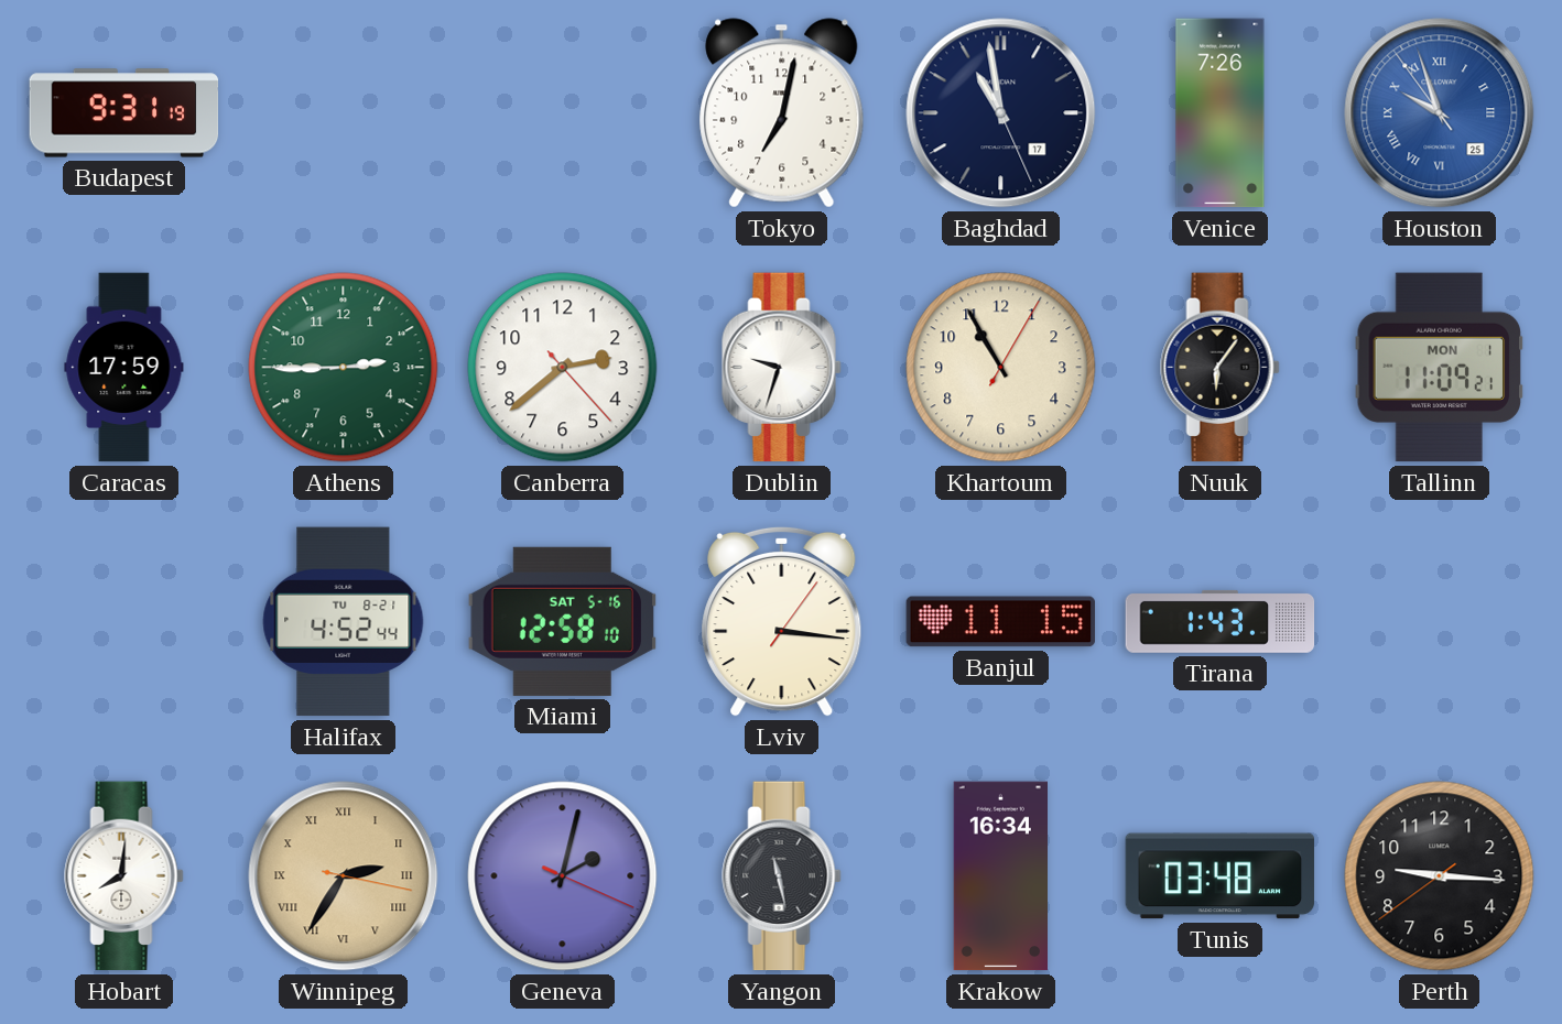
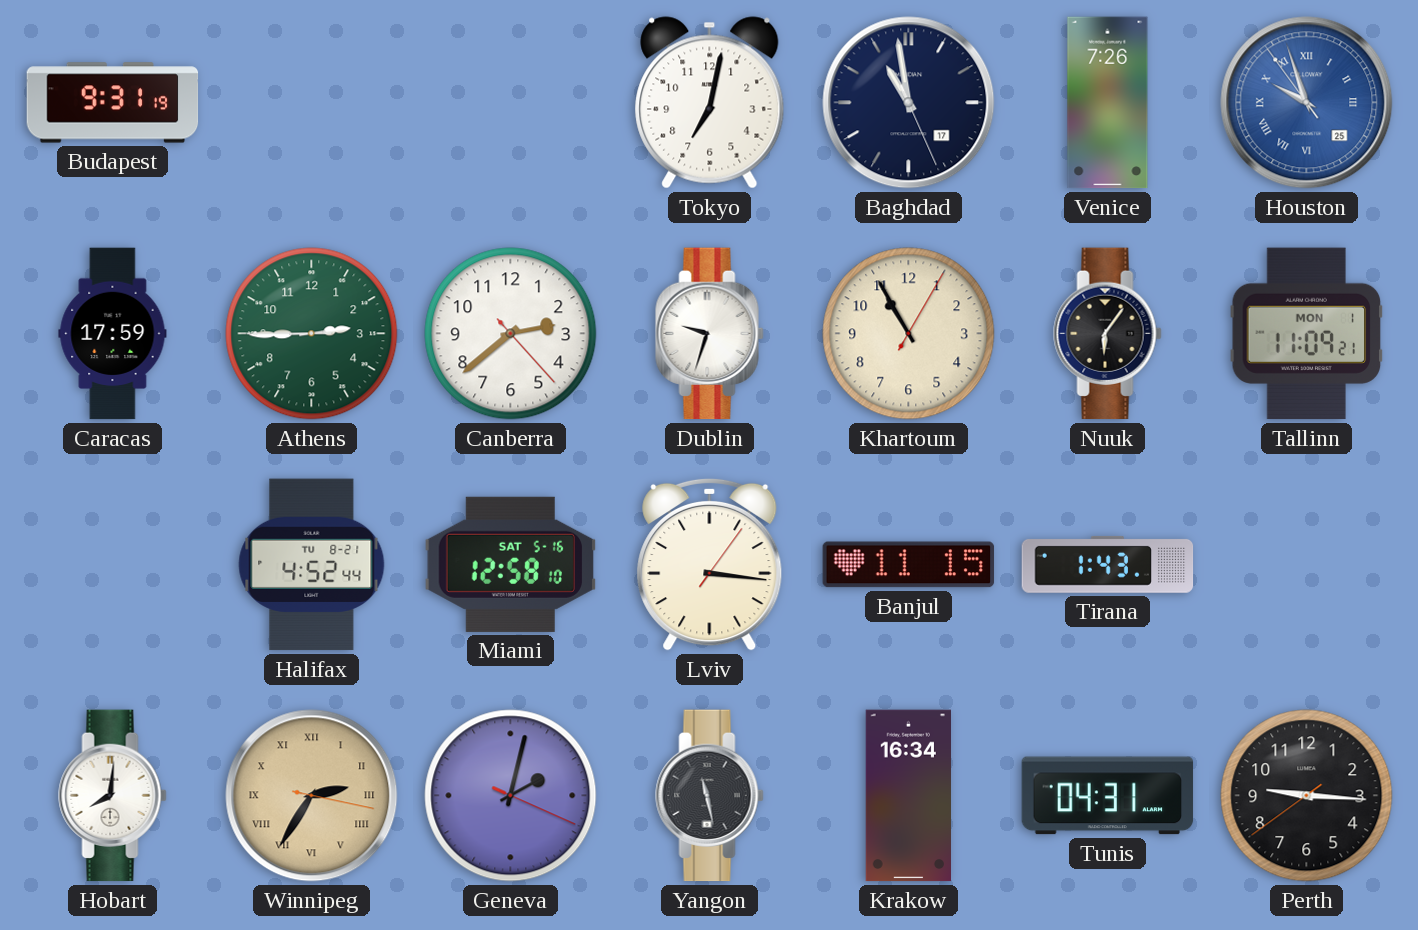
Tunis: 03:48 -> 04:31 (1108, 796)
